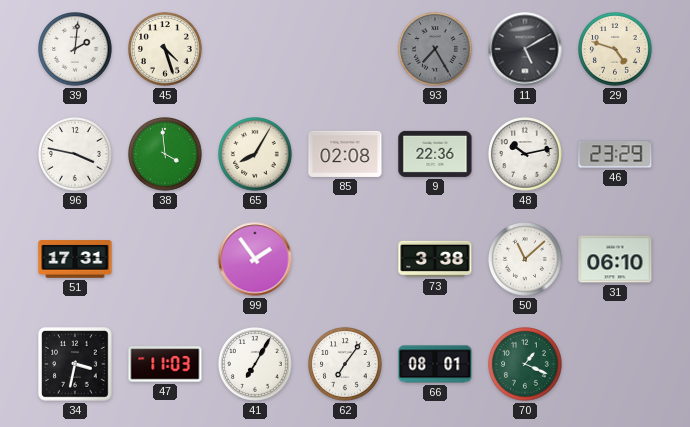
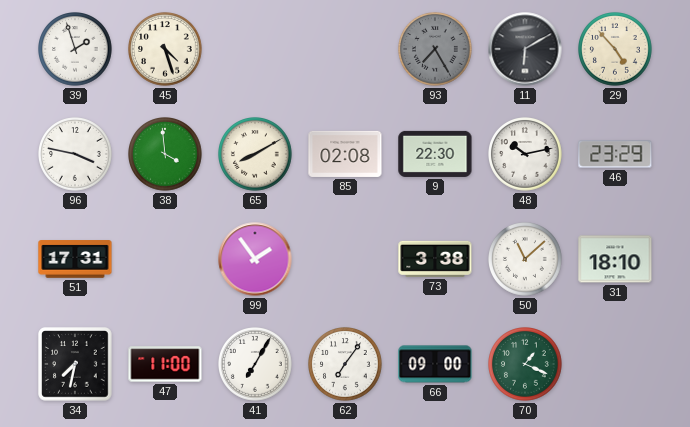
39: 2:01 -> 1:57 (76, 50)
11: 5:10 -> 6:10 (525, 49)
29: 4:48 -> 4:53 (616, 50)
65: 8:05 -> 8:10 (256, 155)
9: 22:36 -> 22:30 (435, 154)
31: 06:10 -> 18:10 (615, 259)
34: 3:32 -> 7:32 (75, 364)
47: 11:03 -> 11:00 (165, 364)
66: 08:01 -> 09:00 (435, 364)
